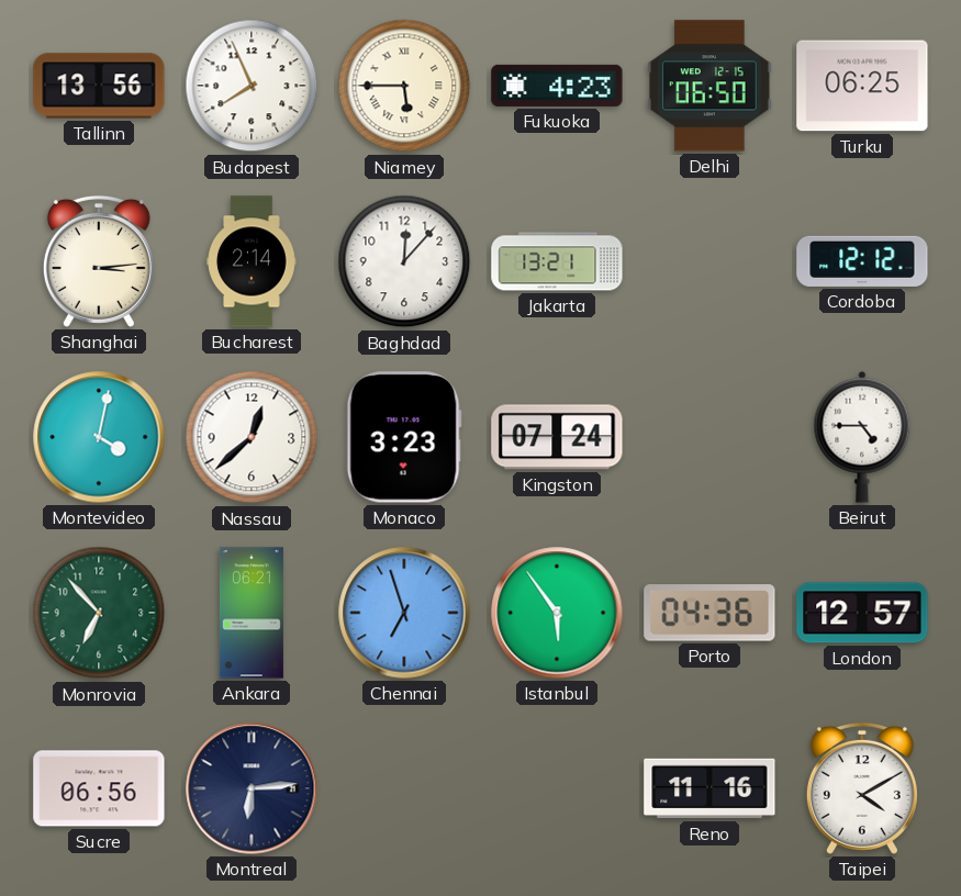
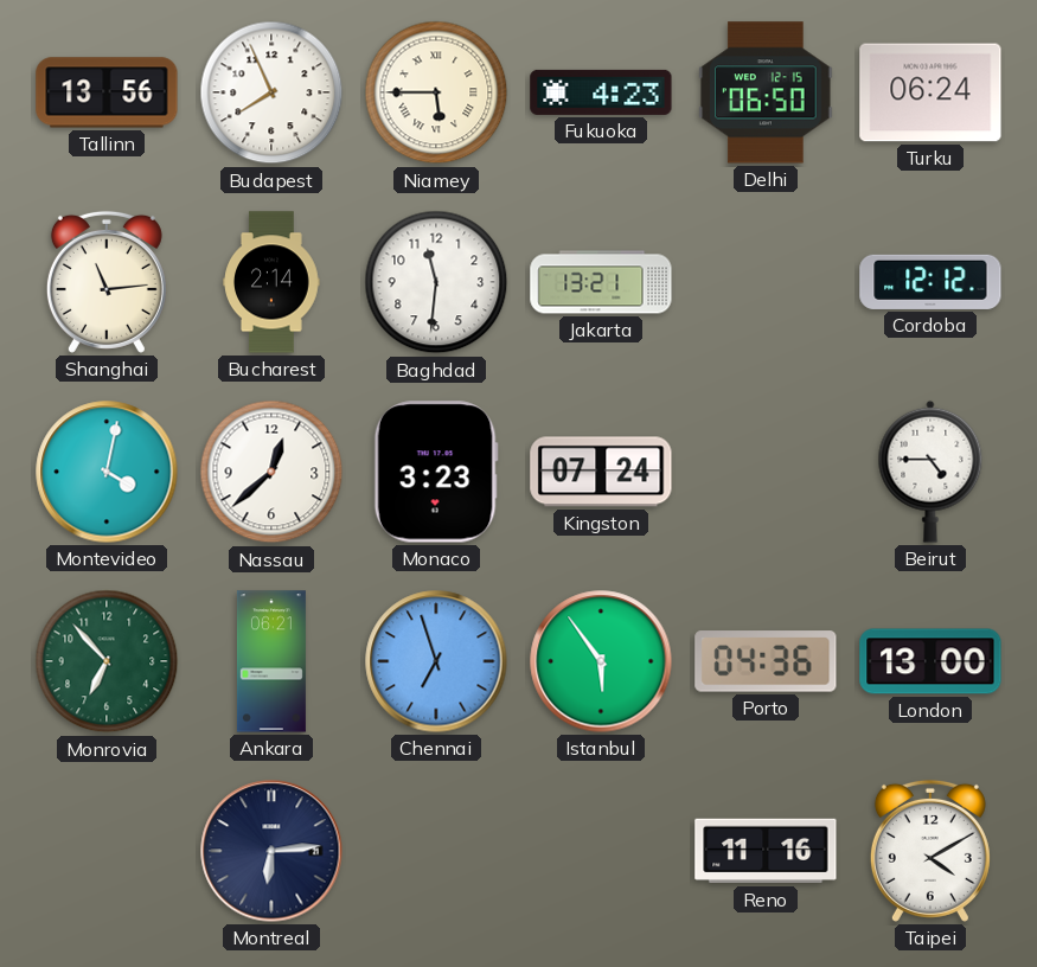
Turku: 06:25 -> 06:24 (930, 92)
Shanghai: 3:14 -> 11:14 (107, 282)
Baghdad: 12:07 -> 11:31 (436, 282)
London: 12:57 -> 13:00 (930, 661)
Sucre: 06:56 -> none (99, 788)
